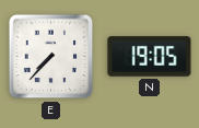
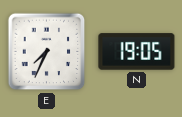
E: 7:37 -> 7:34 (47, 52)
